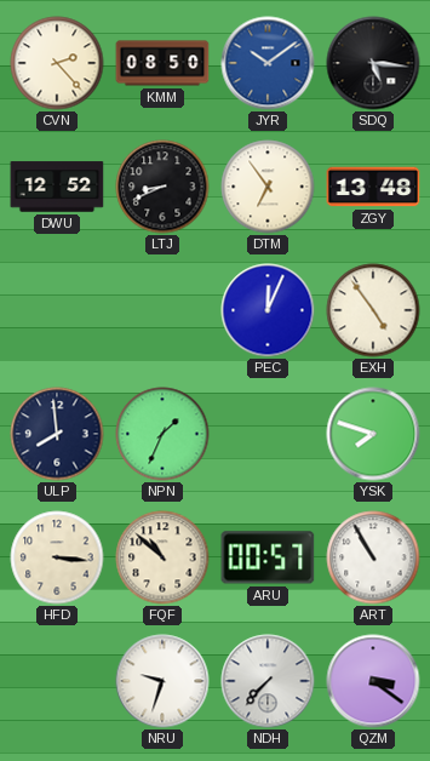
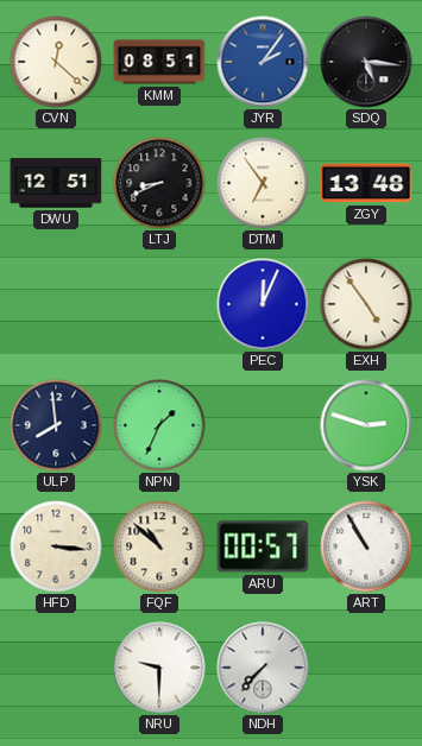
CVN: 2:23 -> 12:22 (56, 62)
KMM: 08:50 -> 08:51 (159, 62)
JYR: 10:09 -> 2:06 (263, 62)
DWU: 12:52 -> 12:51 (56, 183)
YSK: 7:48 -> 2:48 (366, 425)
NRU: 9:33 -> 9:30 (159, 668)
QZM: 3:21 -> none (373, 681)
